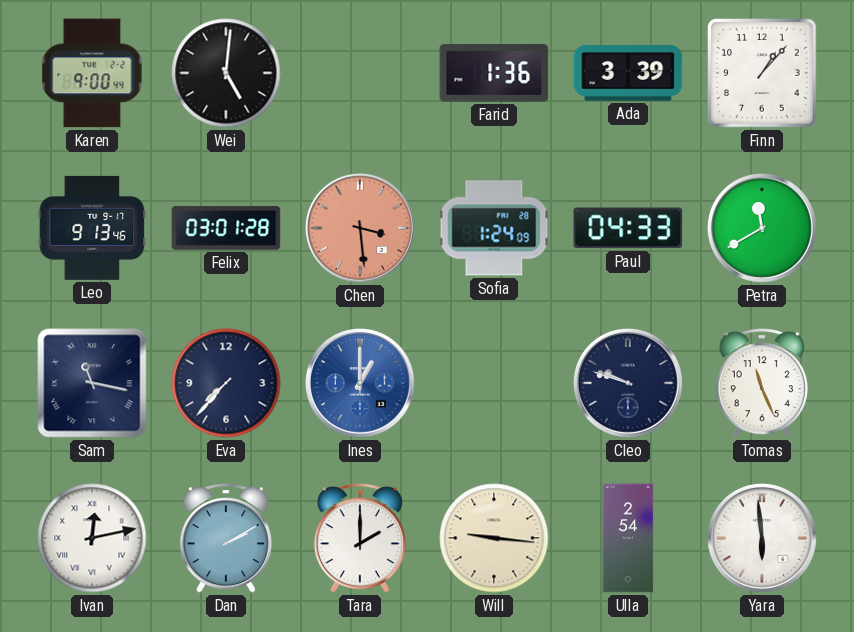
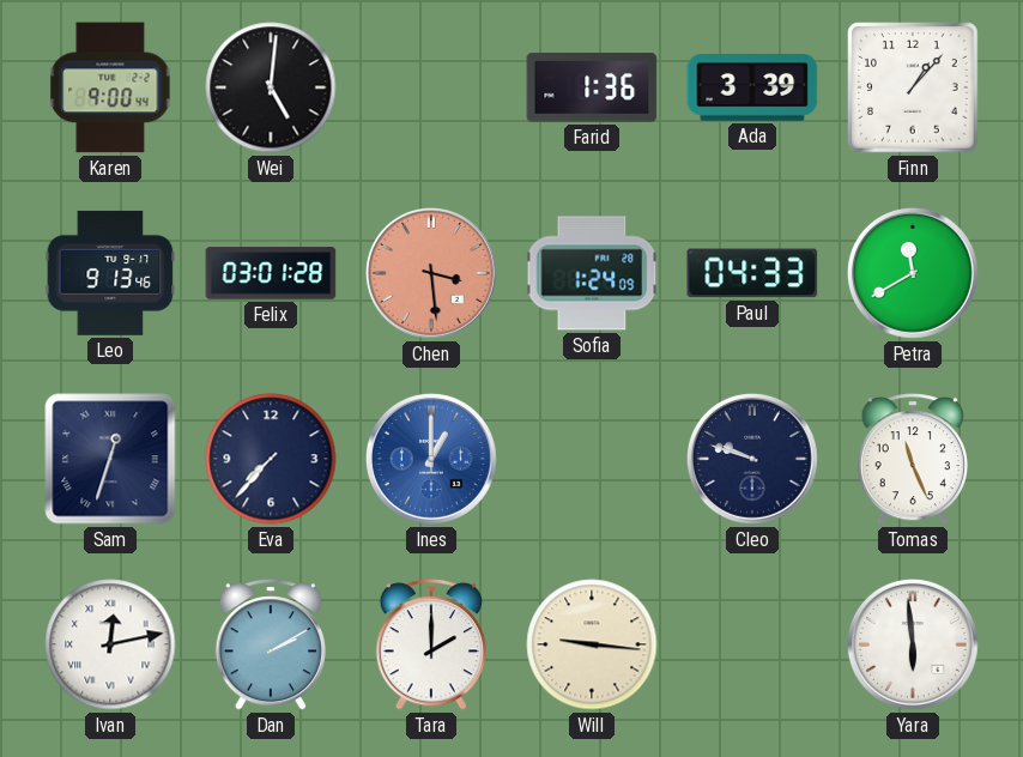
Sam: 11:17 -> 12:33 (110, 459)
Ulla: 2:54 -> none (628, 538)
